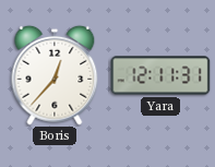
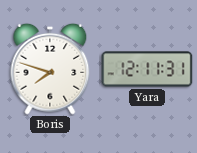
Boris: 12:37 -> 7:48 (50, 69)
